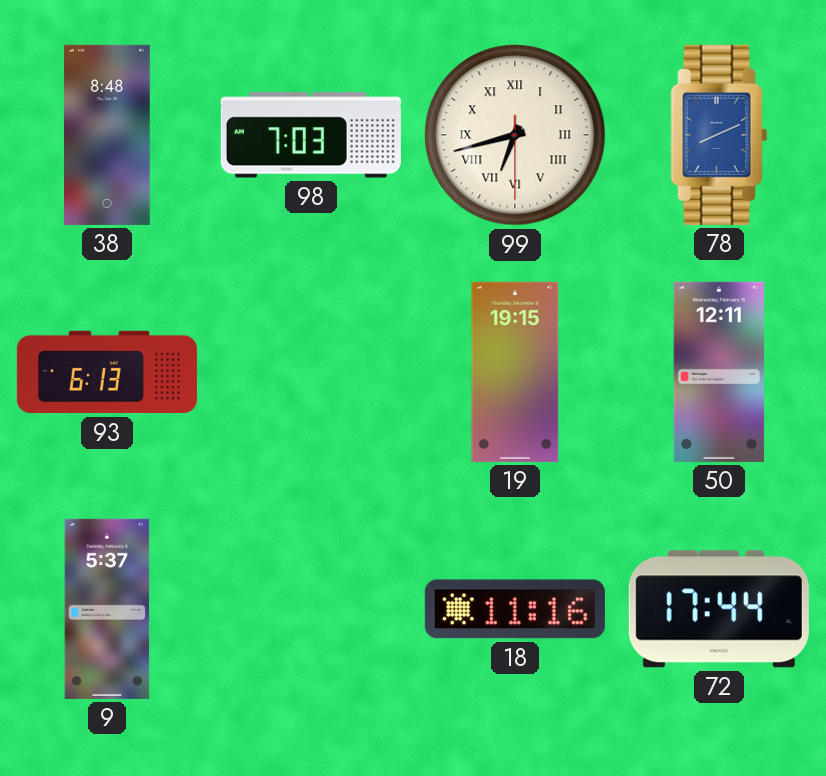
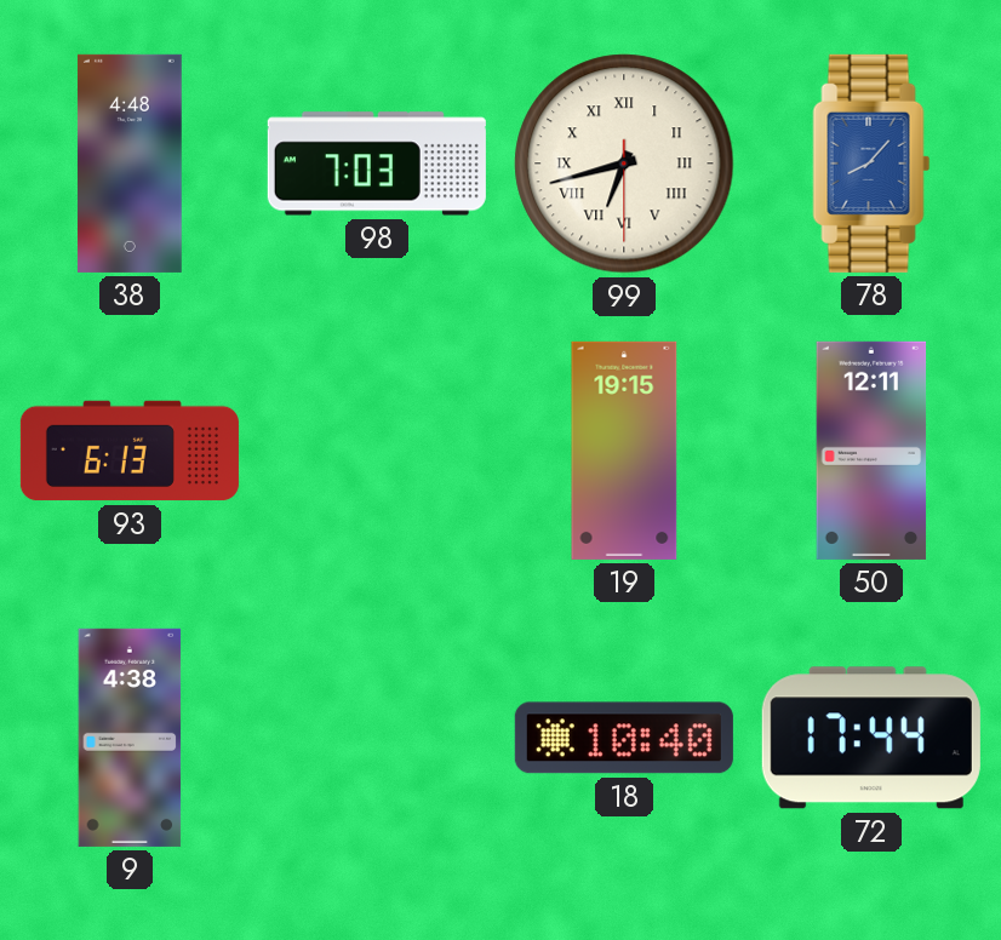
38: 8:48 -> 4:48 (130, 164)
78: 8:11 -> 8:07 (871, 164)
9: 5:37 -> 4:38 (130, 738)
18: 11:16 -> 10:40 (624, 738)
